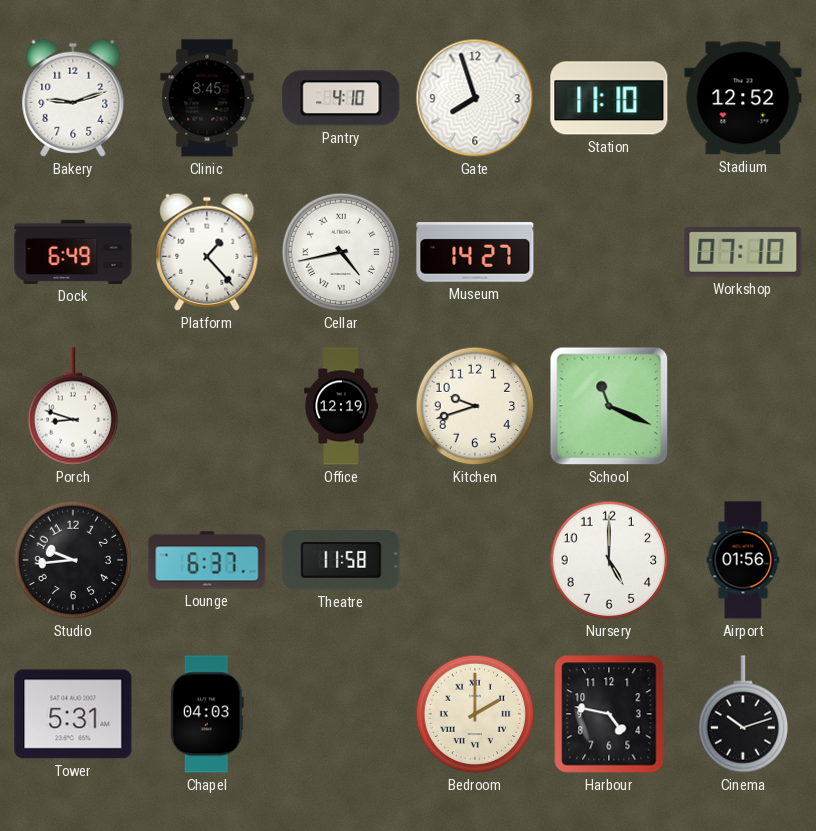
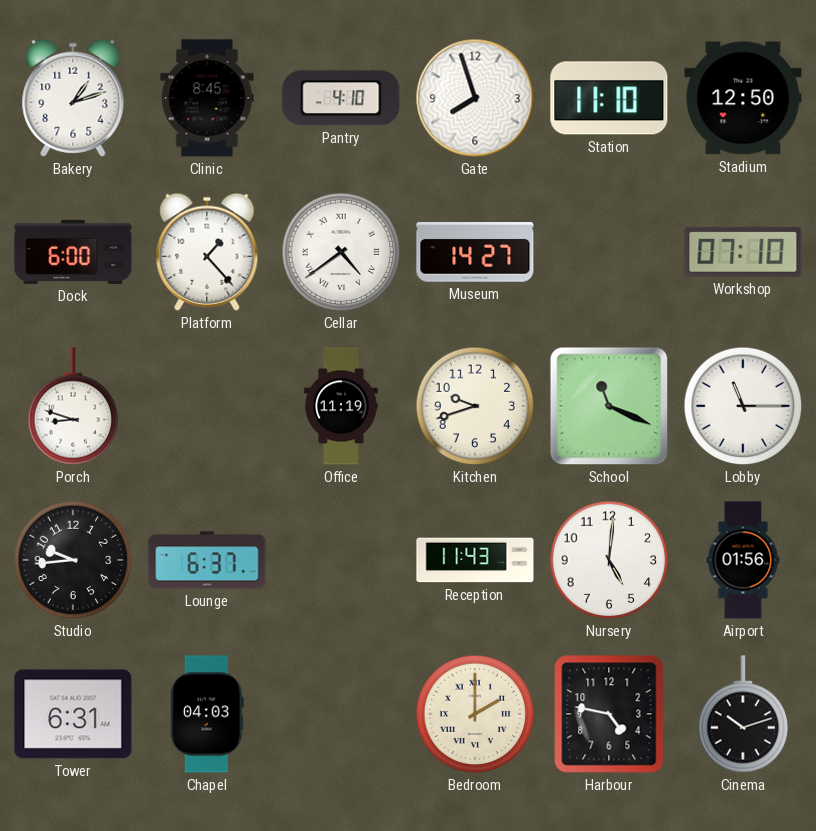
Bakery: 9:12 -> 1:12 (73, 98)
Stadium: 12:52 -> 12:50 (743, 98)
Dock: 6:49 -> 6:00 (73, 252)
Cellar: 4:43 -> 4:39 (341, 252)
Office: 12:19 -> 11:19 (341, 406)
Lobby: none -> 11:15 (743, 406)
Theatre: 11:58 -> none (341, 560)
Reception: none -> 11:43 (475, 560)
Nursery: 5:00 -> 5:01 (609, 560)
Tower: 5:31 -> 6:31 (73, 714)
